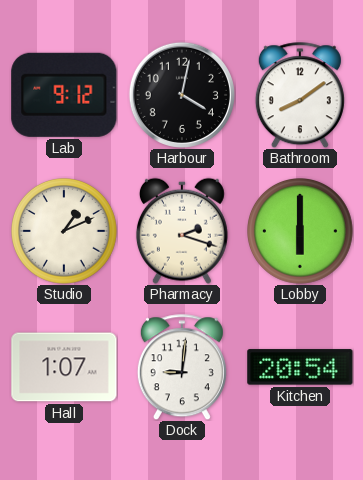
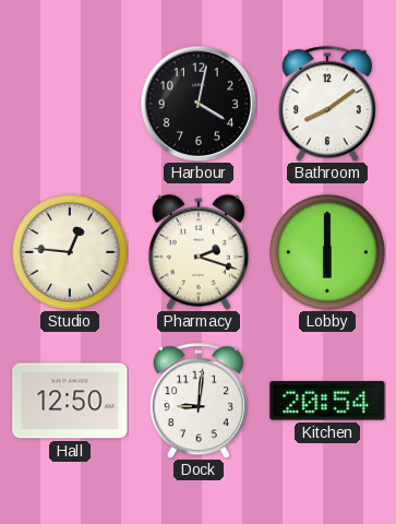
Lab: 9:12 -> none (64, 95)
Studio: 1:11 -> 12:46 (71, 253)
Hall: 1:07 -> 12:50 (70, 401)
